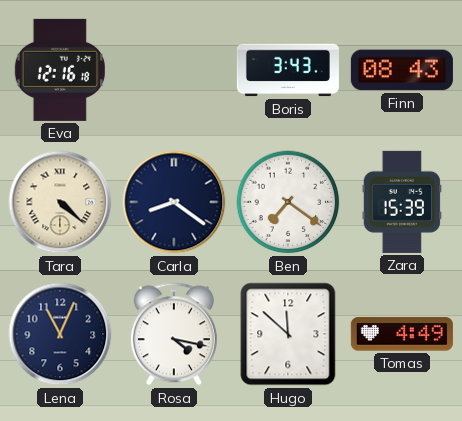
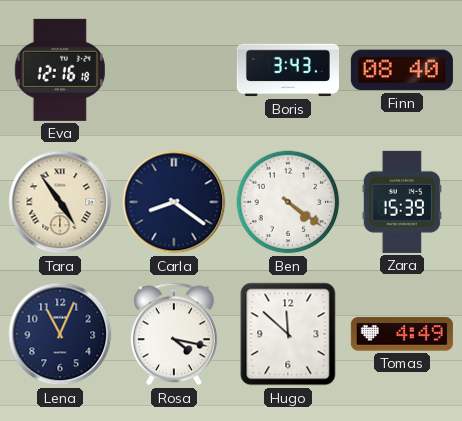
Finn: 08:43 -> 08:40 (402, 70)
Tara: 4:22 -> 4:54 (60, 202)
Ben: 7:21 -> 4:21 (288, 202)
